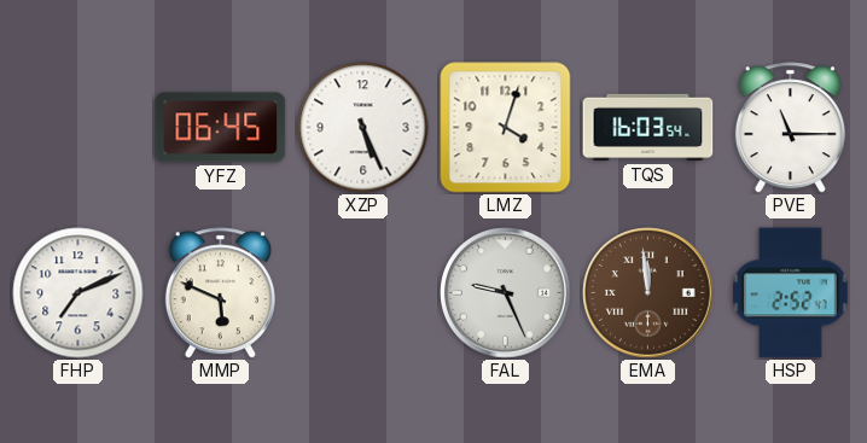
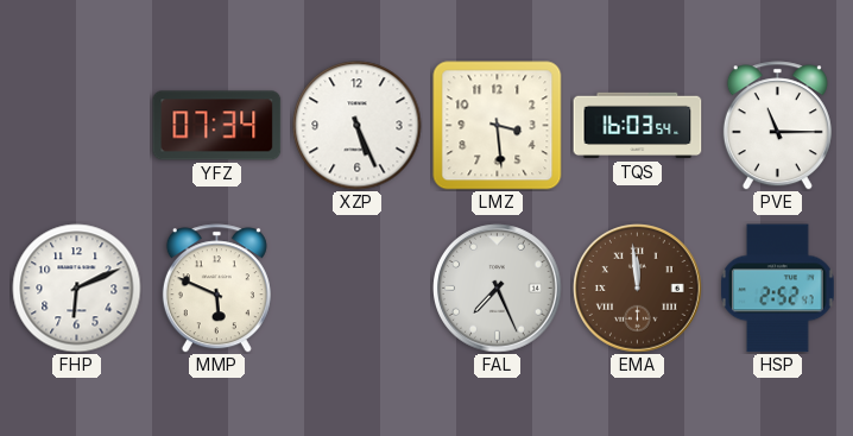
YFZ: 06:45 -> 07:34 (217, 126)
LMZ: 4:03 -> 3:29 (498, 126)
FHP: 7:11 -> 6:11 (77, 289)
FAL: 9:26 -> 7:26 (498, 289)
